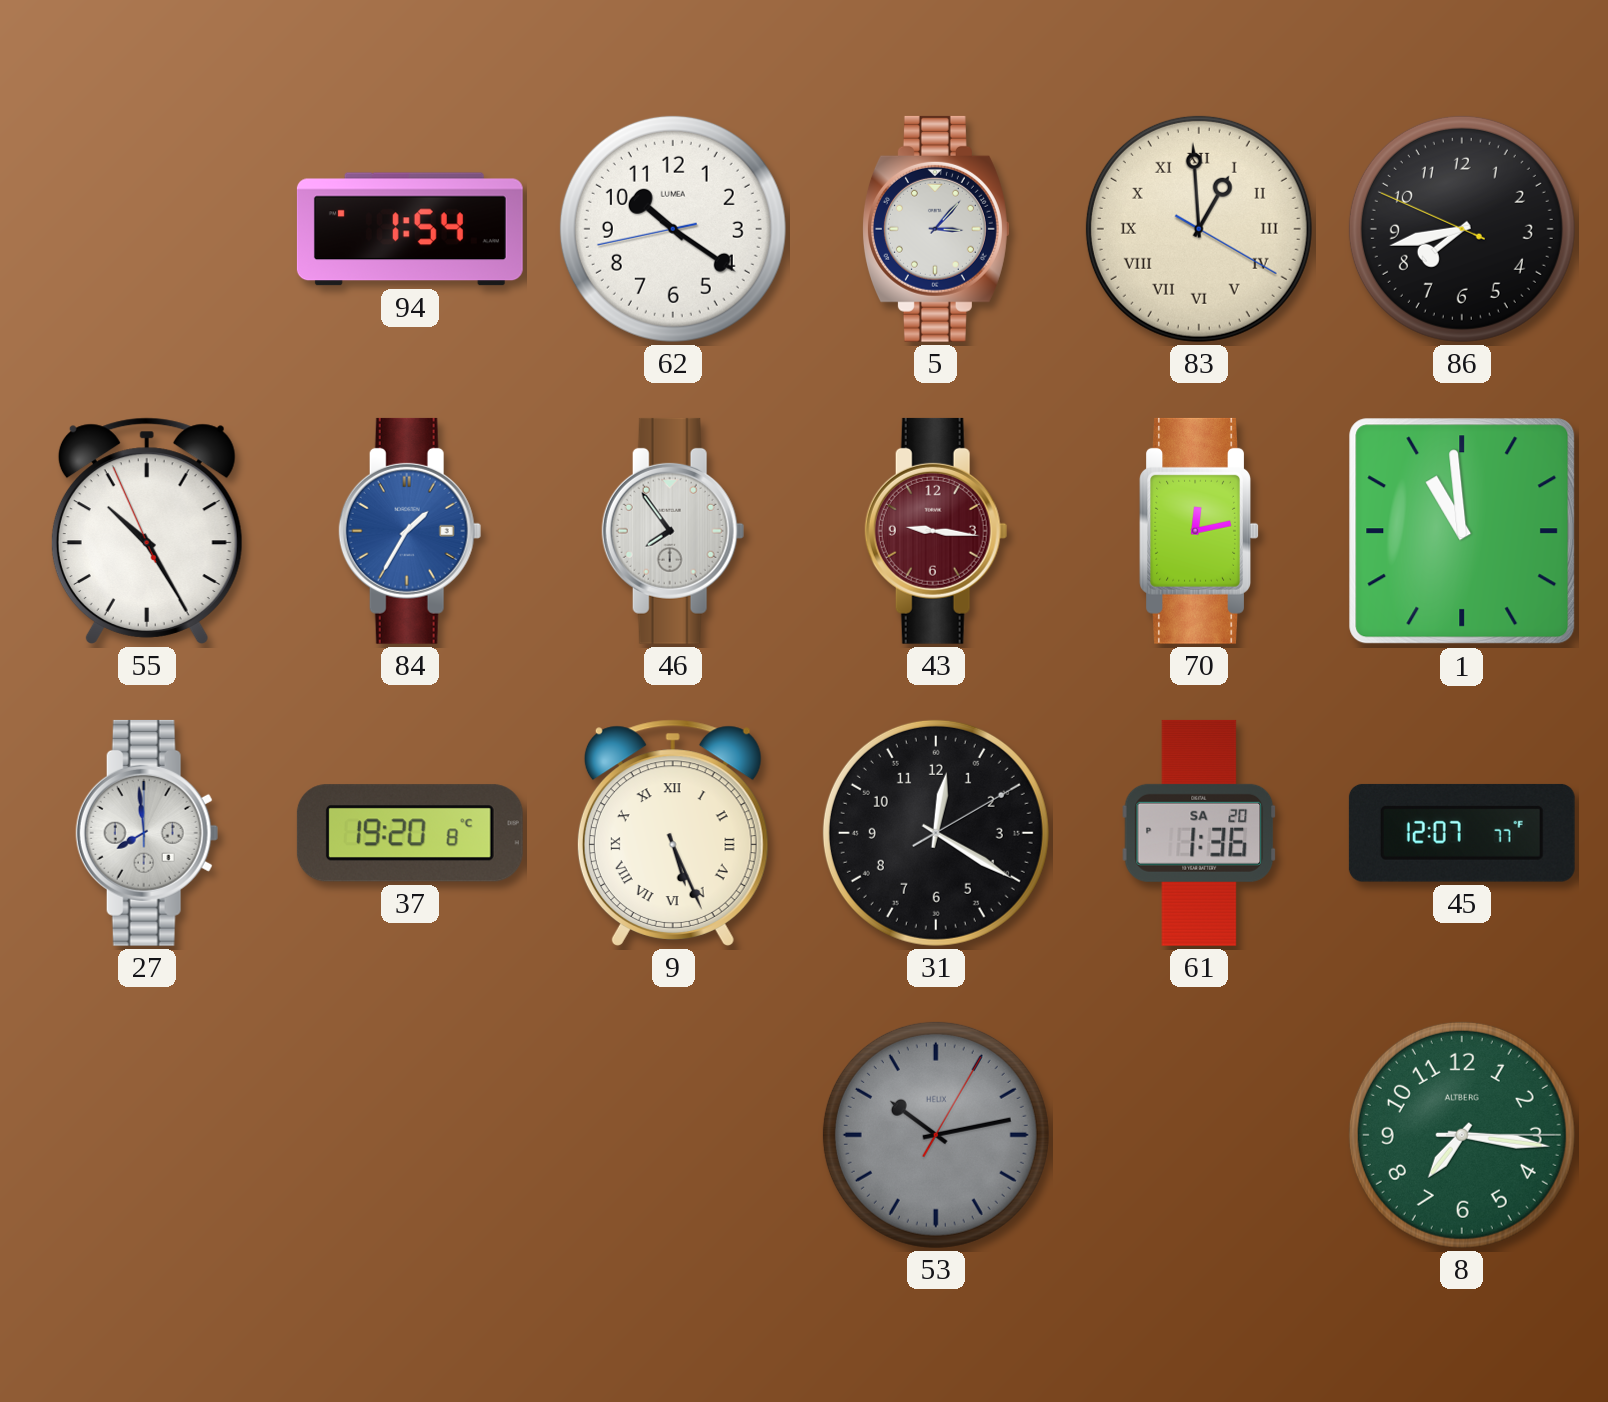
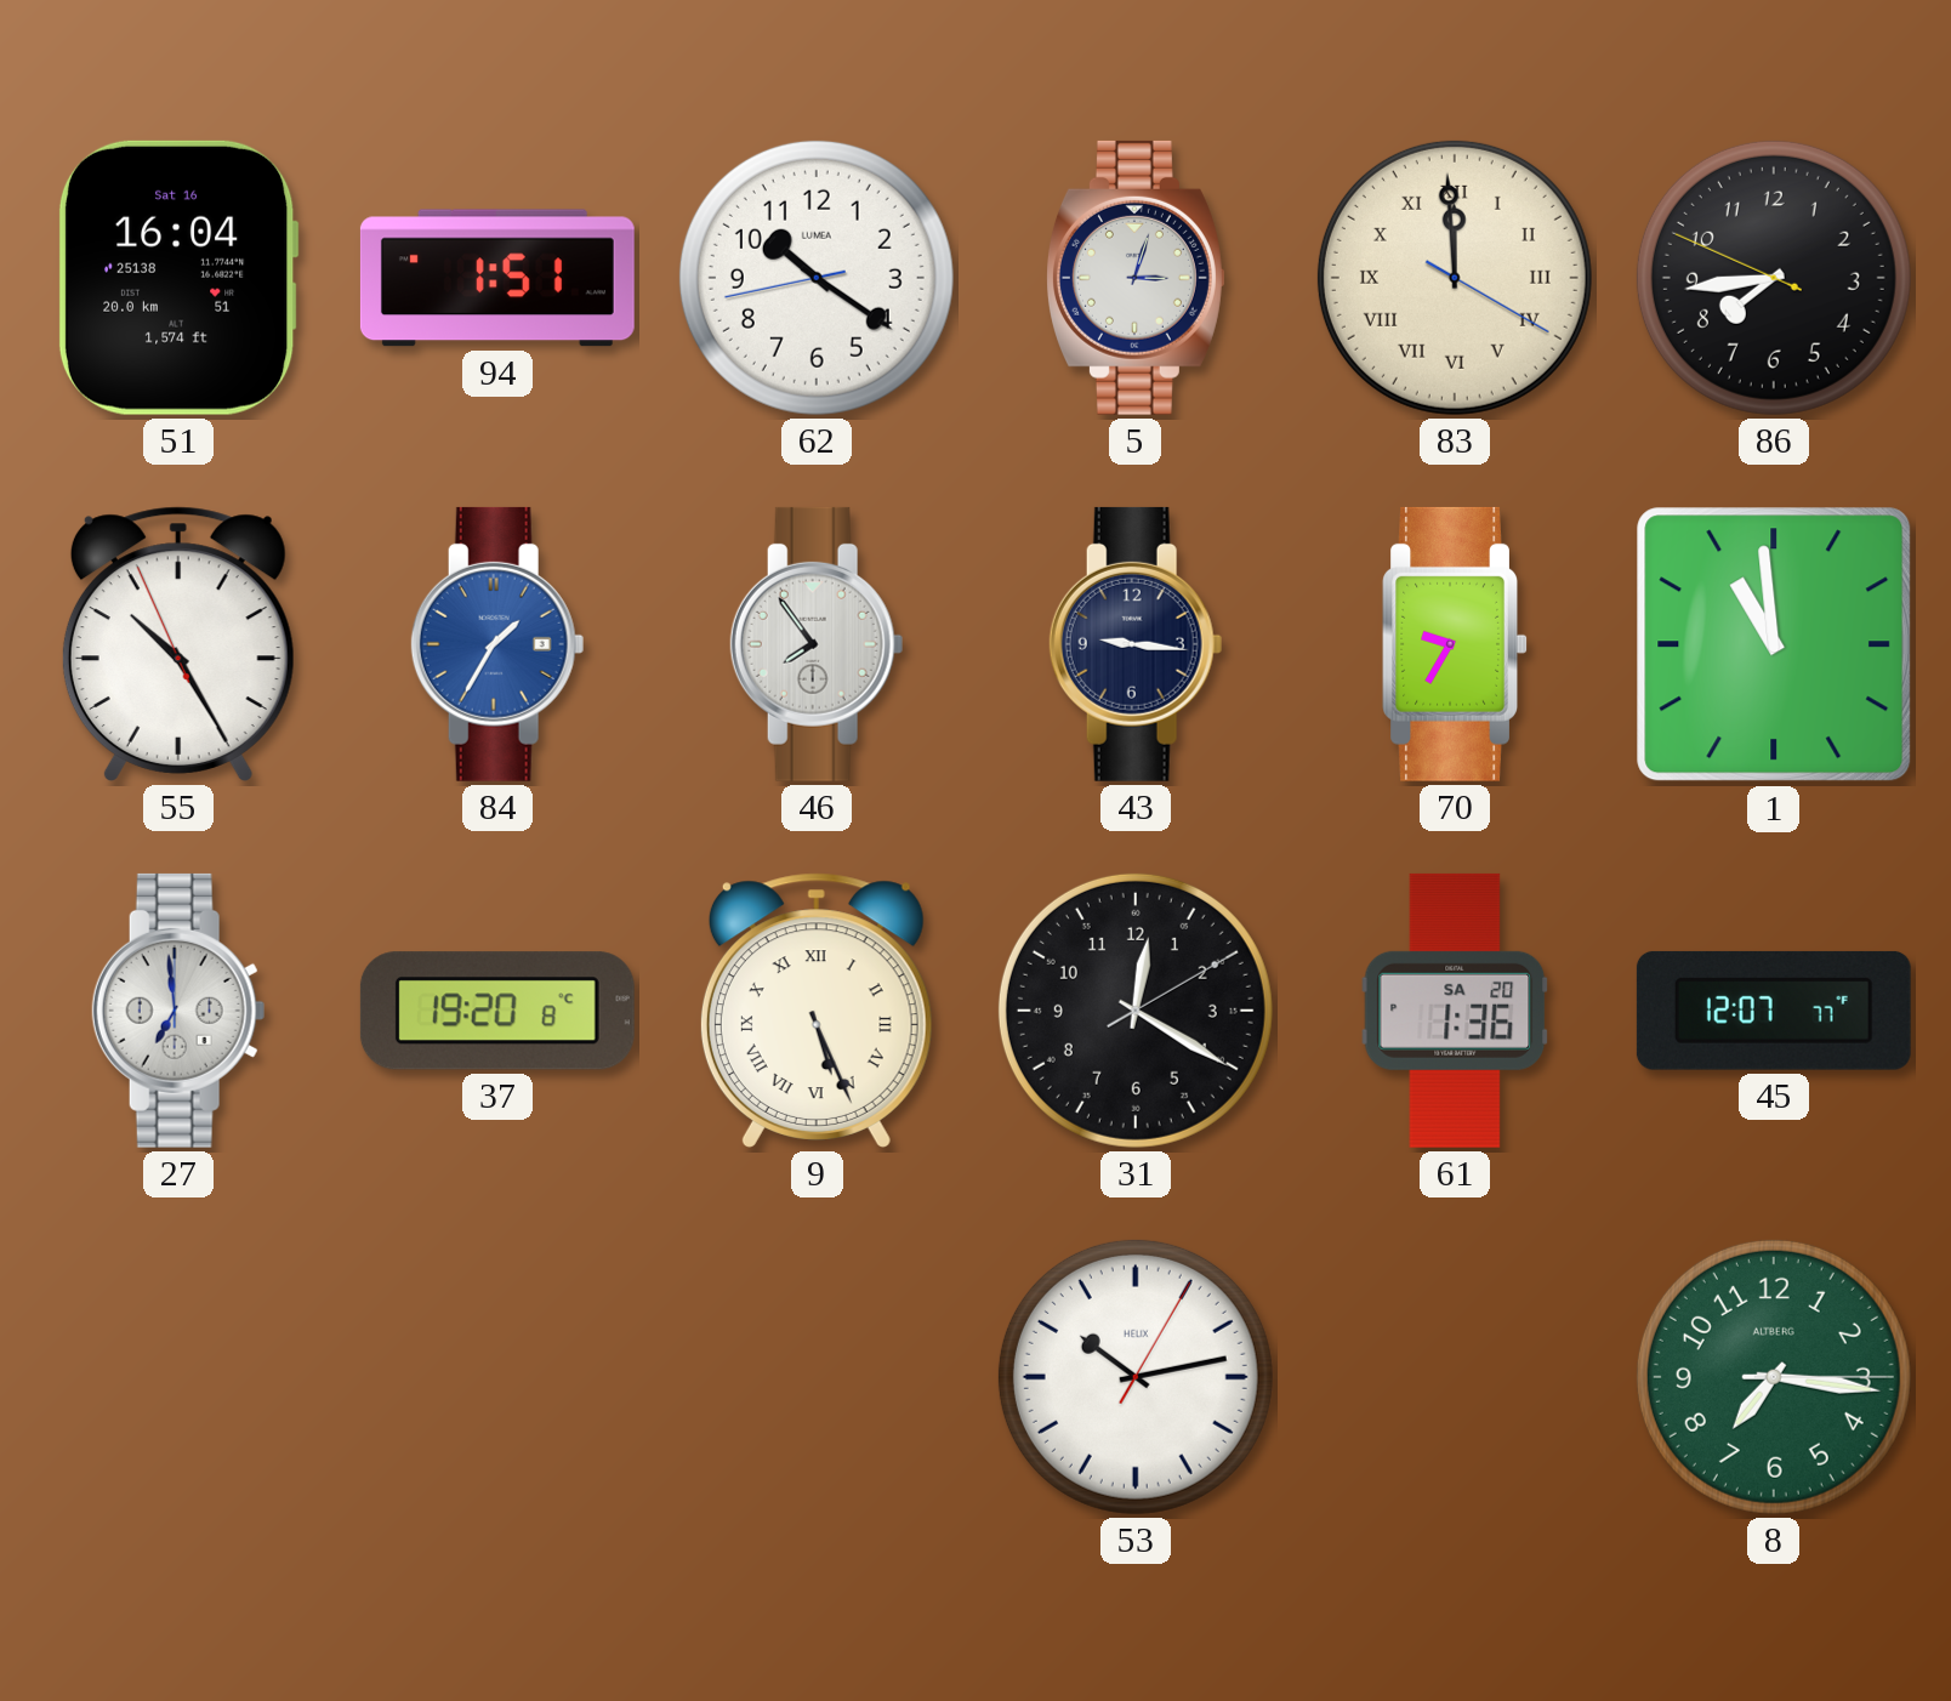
51: none -> 16:04 (178, 278)
94: 1:54 -> 1:51 (497, 278)
5: 3:07 -> 3:03 (1136, 278)
83: 12:59 -> 11:59 (1455, 278)
86: 7:42 -> 7:43 (1774, 278)
43 dial: burgundy -> navy (1136, 644)
70: 12:13 -> 9:35 (1455, 644)
27: 7:59 -> 6:59 (178, 1011)
53 dial: grey -> white (1136, 1377)
